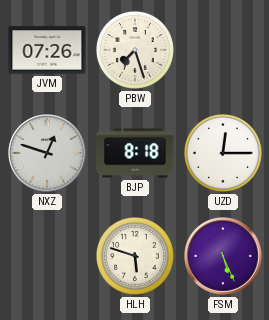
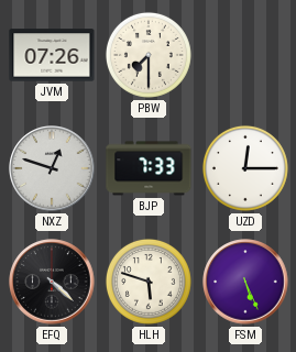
PBW: 7:27 -> 7:30 (149, 55)
BJP: 8:18 -> 7:33 (149, 168)
EFQ: none -> 4:22 (52, 282)
